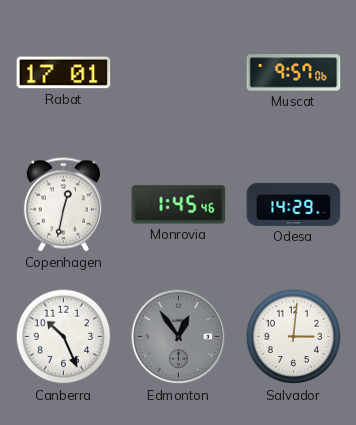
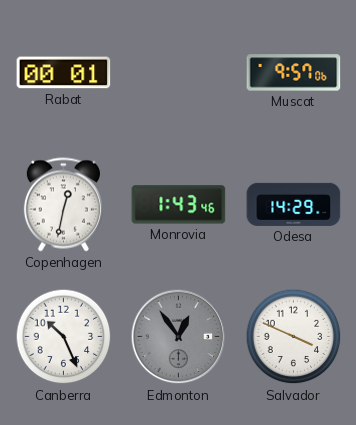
Rabat: 17:01 -> 00:01 (64, 73)
Monrovia: 1:45 -> 1:43 (179, 205)
Salvador: 3:01 -> 3:49 (294, 337)
